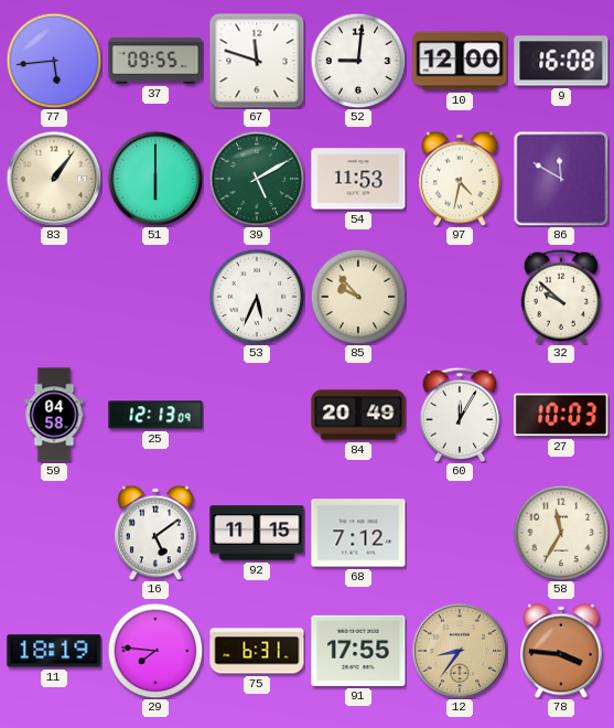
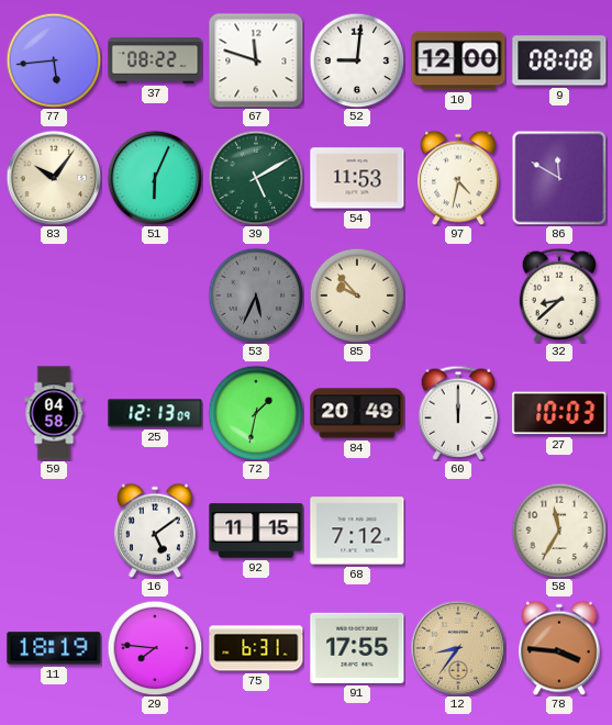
37: 09:55 -> 08:22 (155, 60)
9: 16:08 -> 08:08 (559, 60)
83: 1:06 -> 10:06 (54, 178)
51: 6:00 -> 6:04 (155, 178)
53 dial: white -> grey (256, 295)
32: 9:52 -> 8:38 (559, 295)
72: none -> 1:32 (256, 413)
60: 12:05 -> 12:00 (458, 413)
